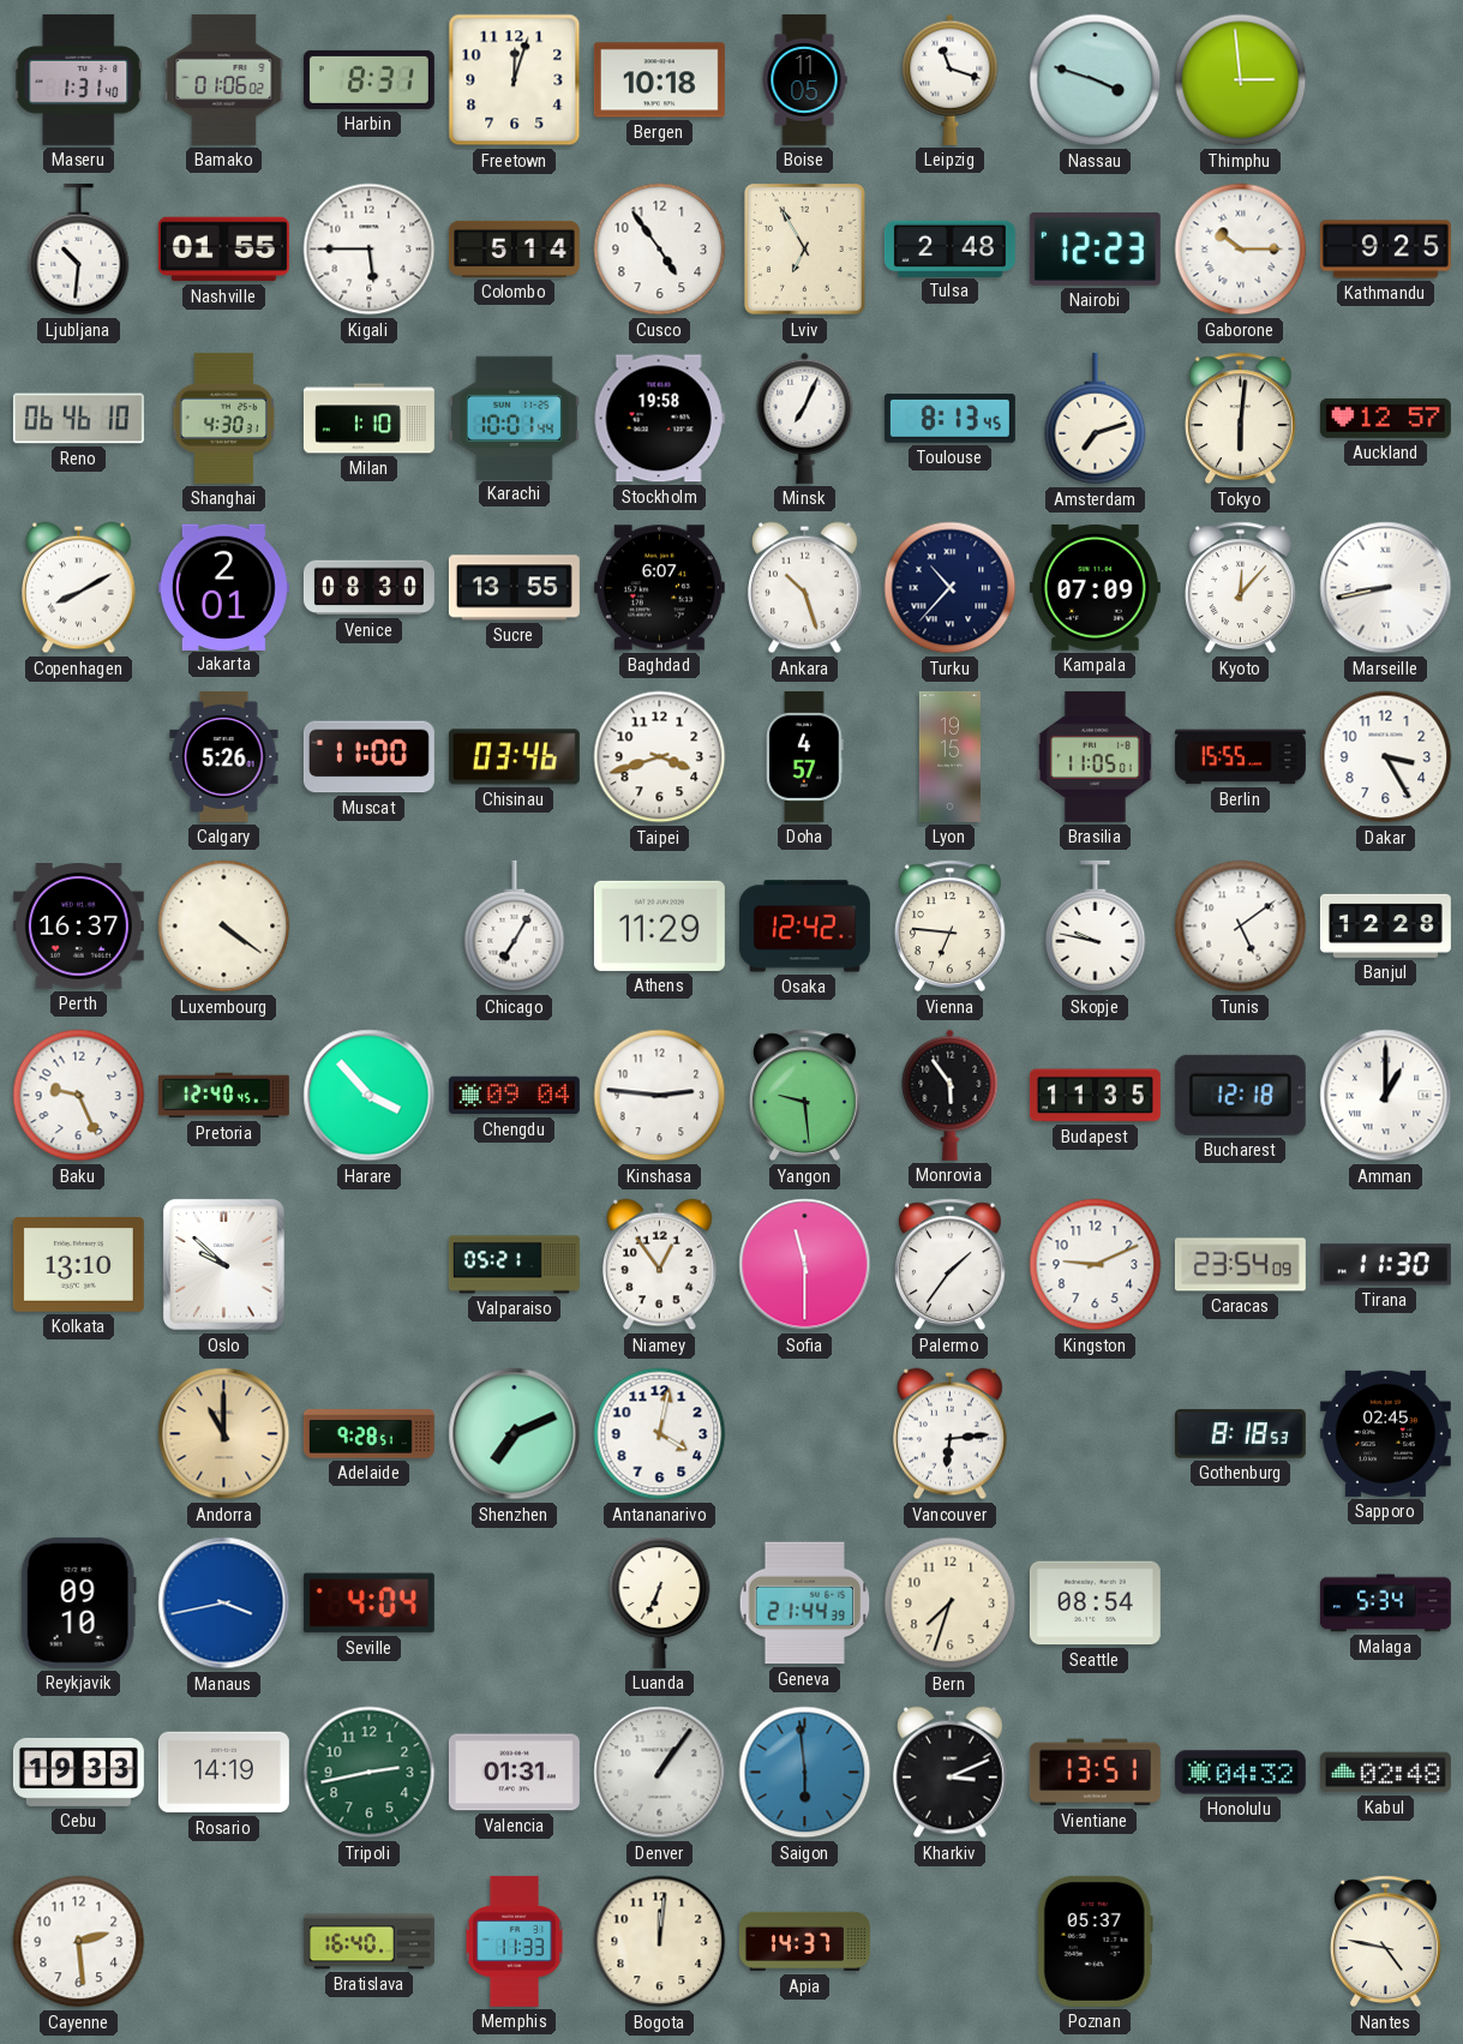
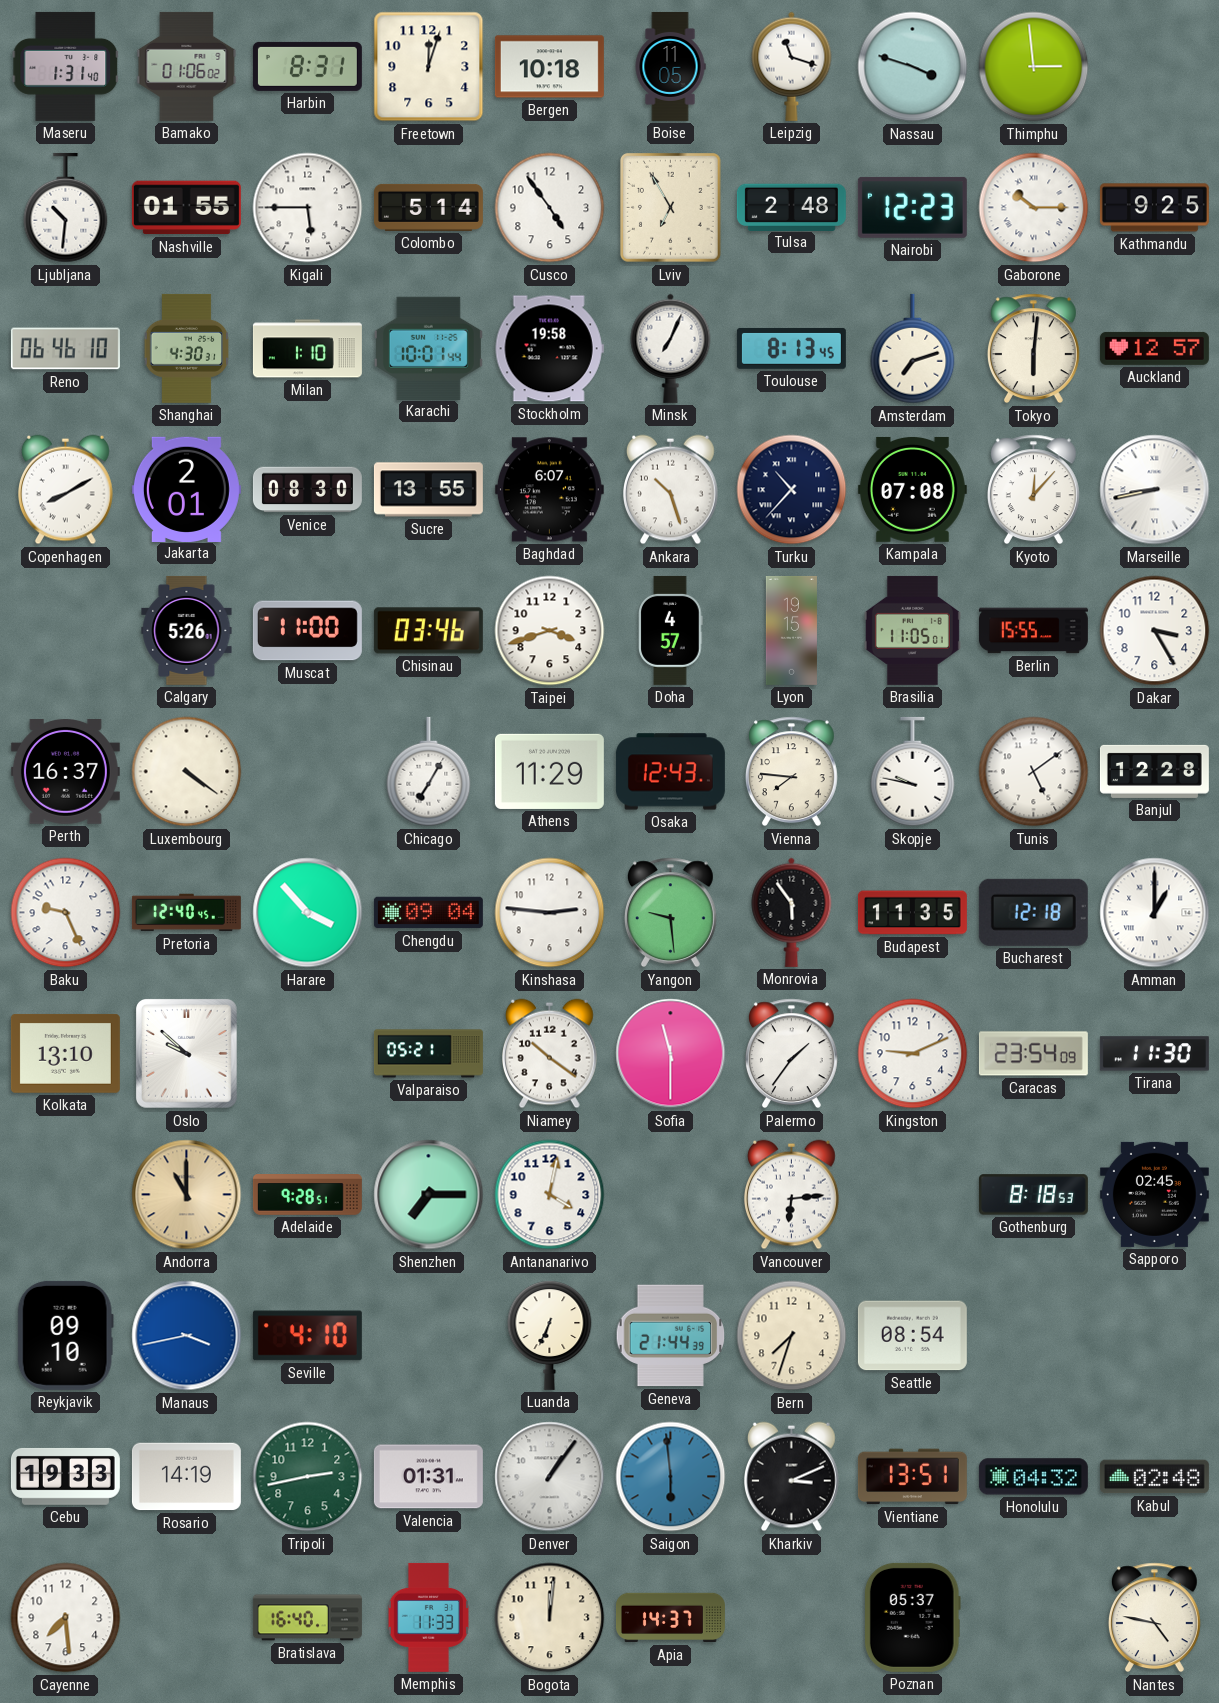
Kampala: 07:09 -> 07:08 (912, 489)
Osaka: 12:42 -> 12:43 (670, 772)
Vienna: 6:46 -> 7:46 (791, 772)
Niamey: 12:54 -> 10:21 (550, 1054)
Shenzhen: 7:11 -> 7:15 (429, 1195)
Seville: 4:04 -> 4:10 (307, 1336)
Malaga: 5:34 -> none (1385, 1604)
Cayenne: 2:29 -> 7:29 (66, 1618)
